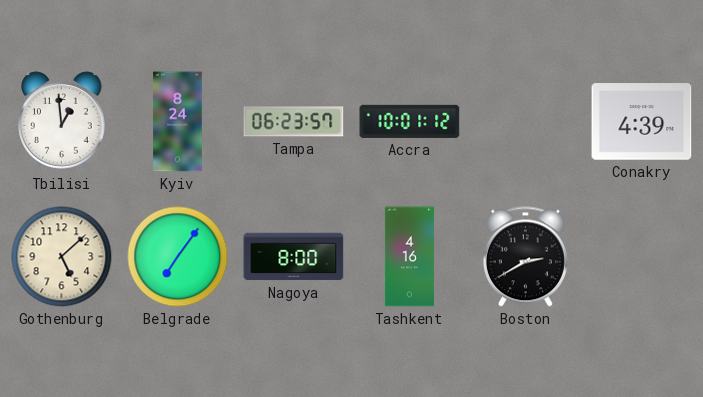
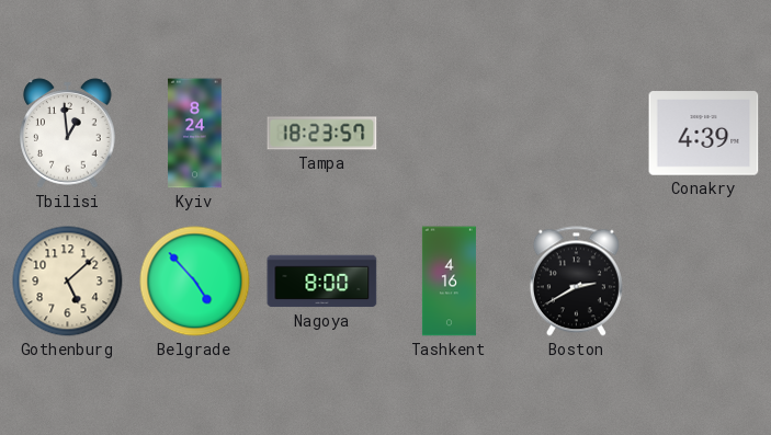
Tampa: 06:23 -> 18:23 (322, 134)
Accra: 10:01 -> none (410, 121)
Belgrade: 7:06 -> 4:53 (195, 282)
